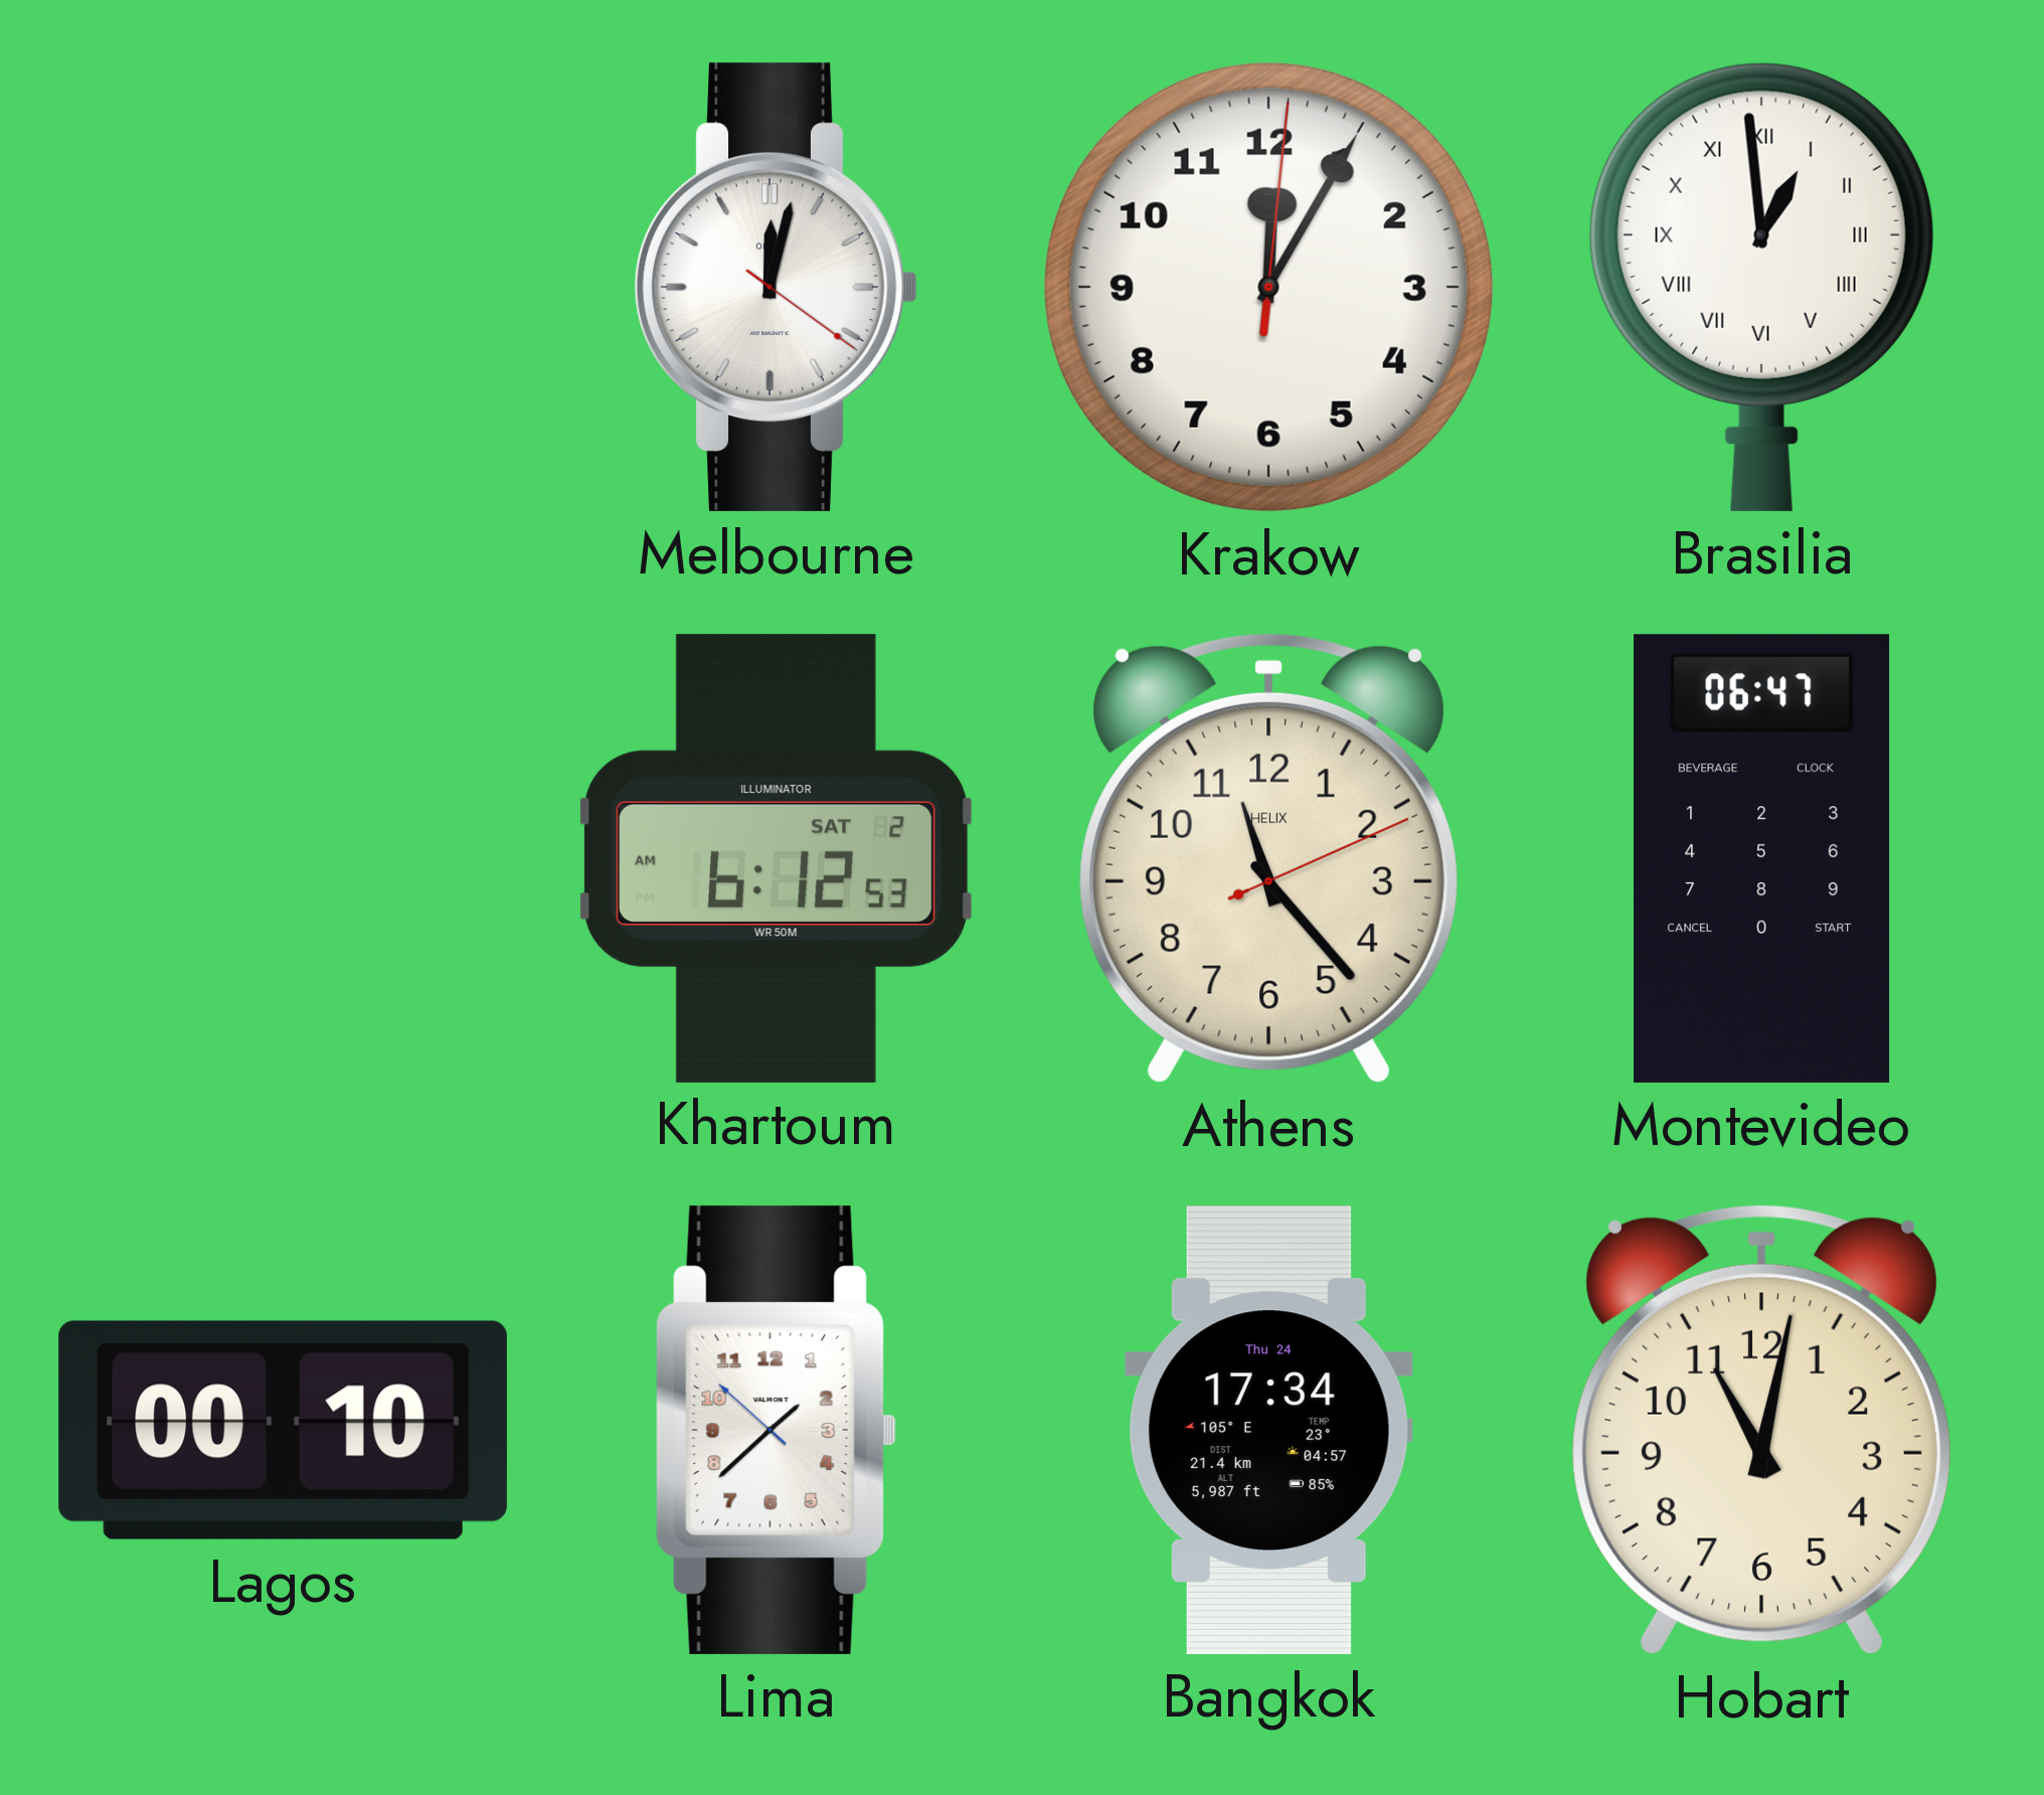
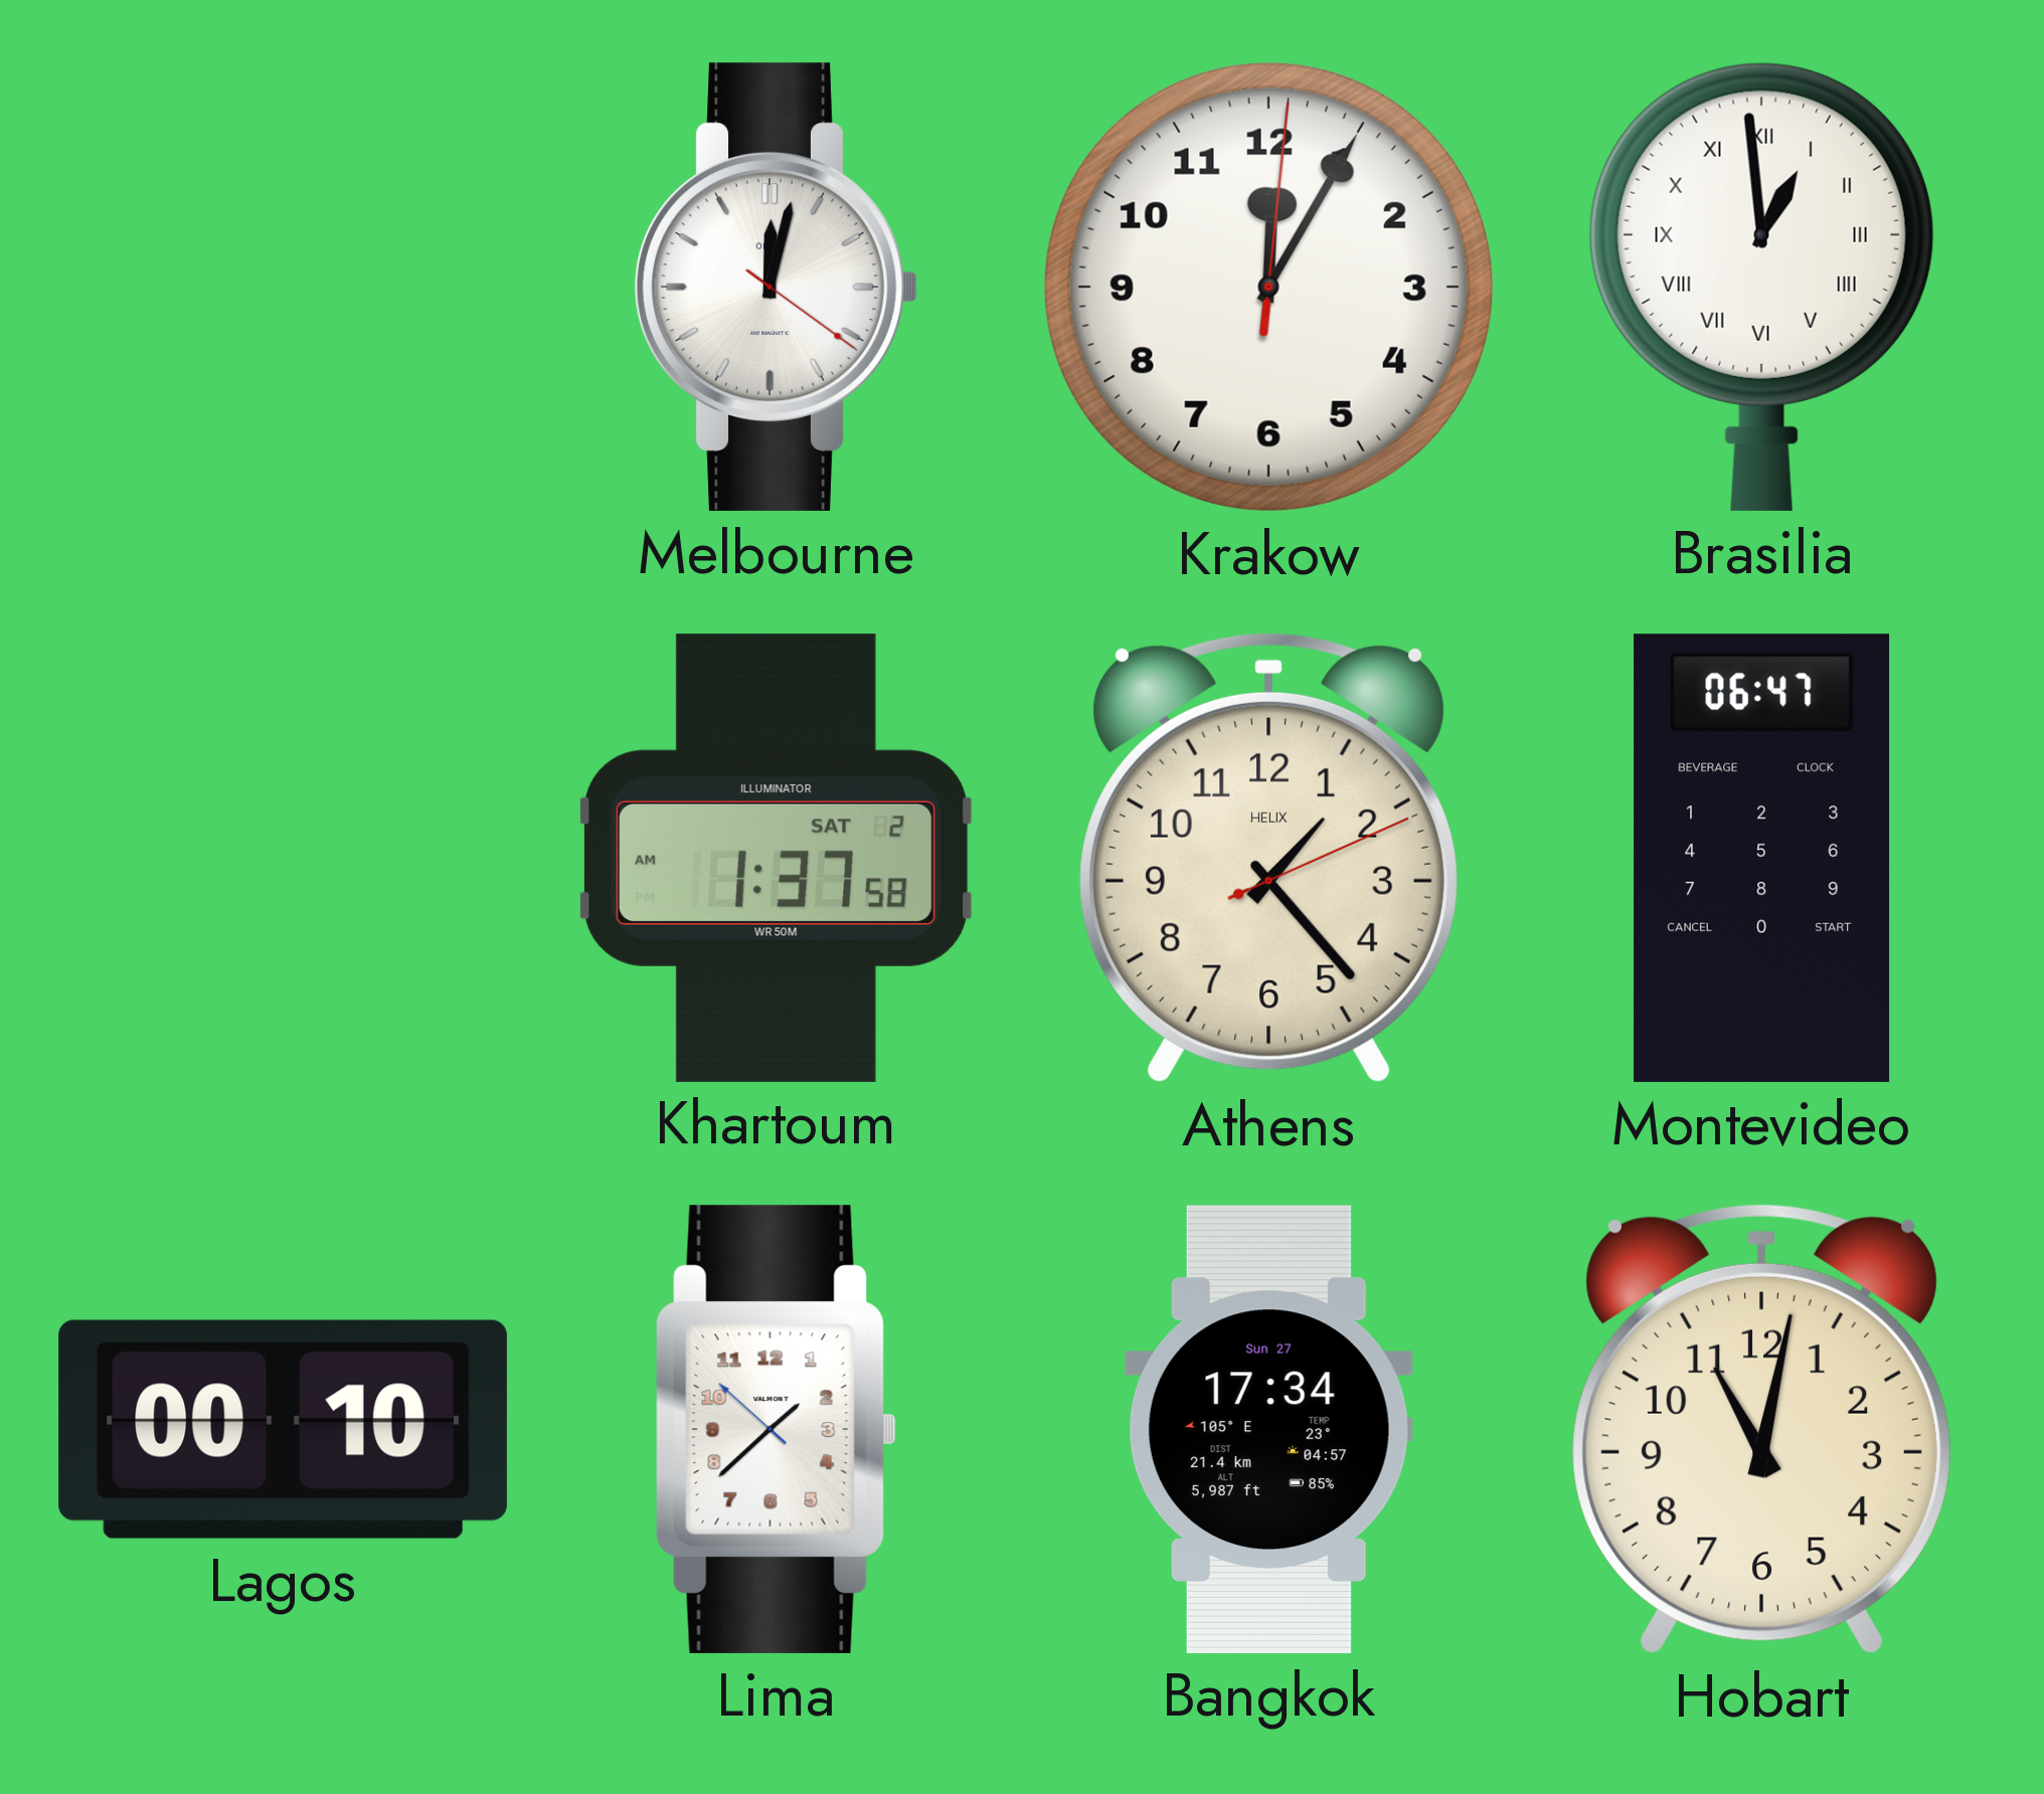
Khartoum: 6:12 -> 1:37 (776, 858)
Athens: 11:23 -> 1:23 (1268, 859)
Bangkok date: Thu 24 -> Sun 27 (1268, 1429)
